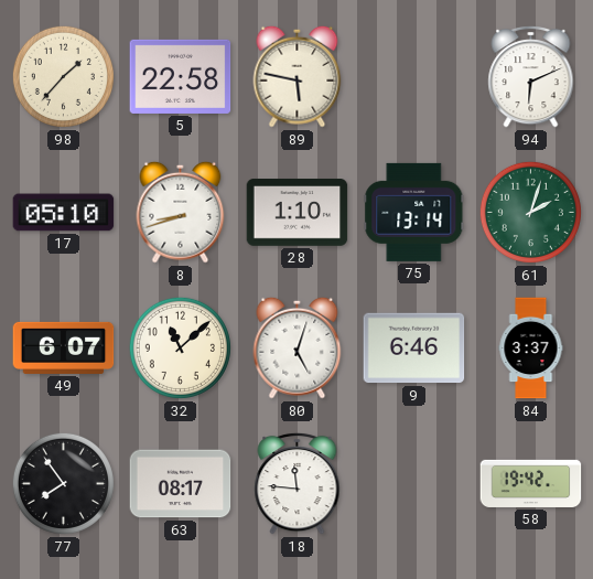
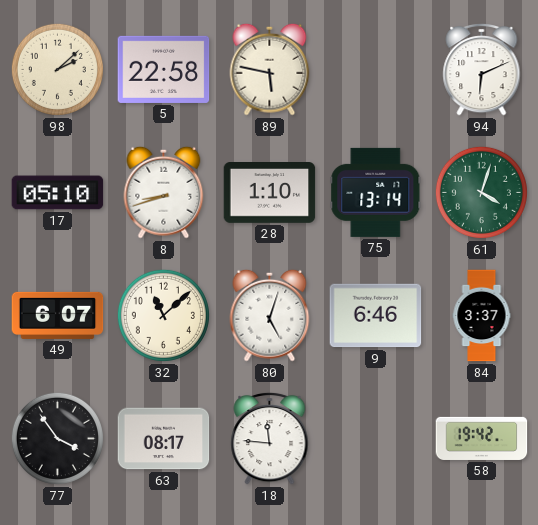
98: 1:37 -> 2:08 (57, 69)
61: 2:03 -> 4:03 (481, 192)
77: 7:54 -> 3:54 (57, 438)
